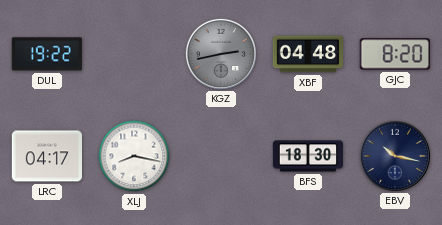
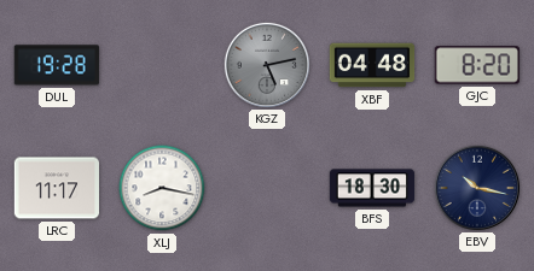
DUL: 19:22 -> 19:28 (57, 65)
KGZ: 2:43 -> 5:13 (266, 64)
LRC: 04:17 -> 11:17 (56, 188)
